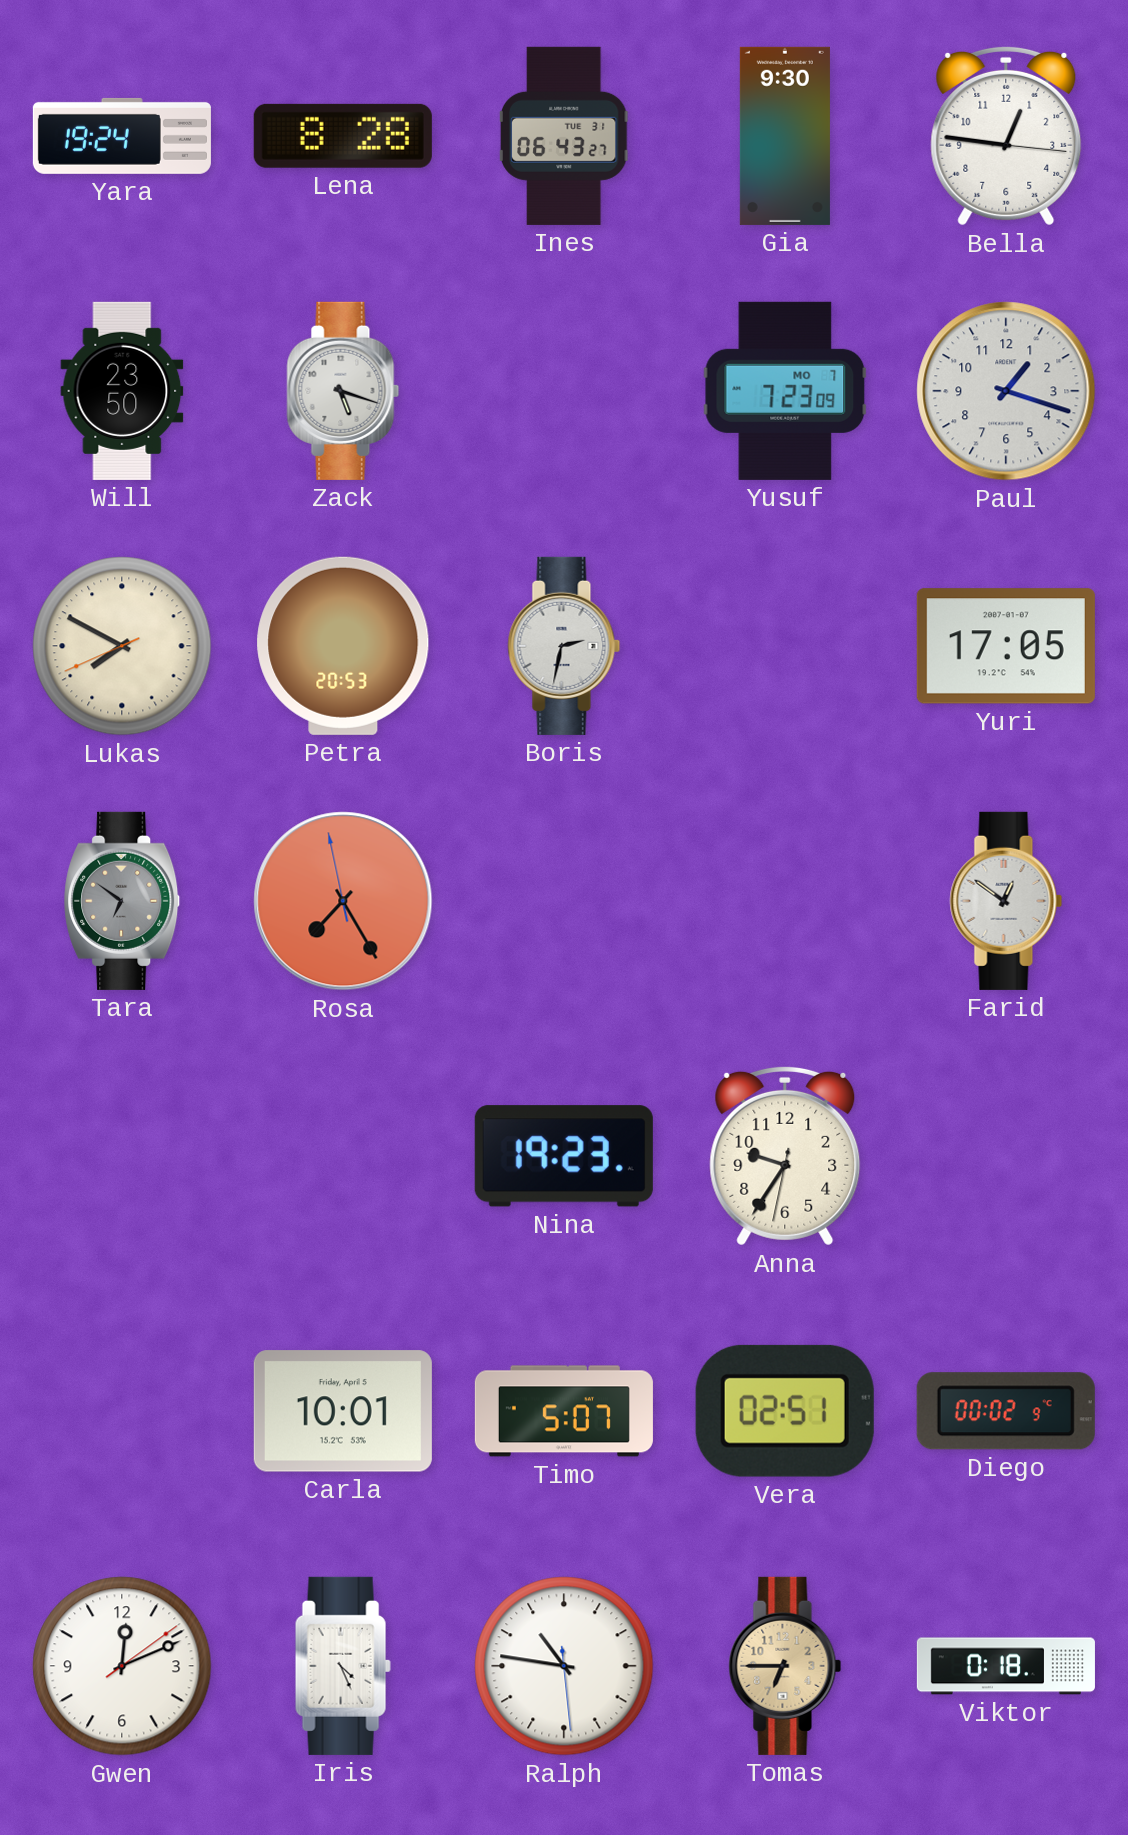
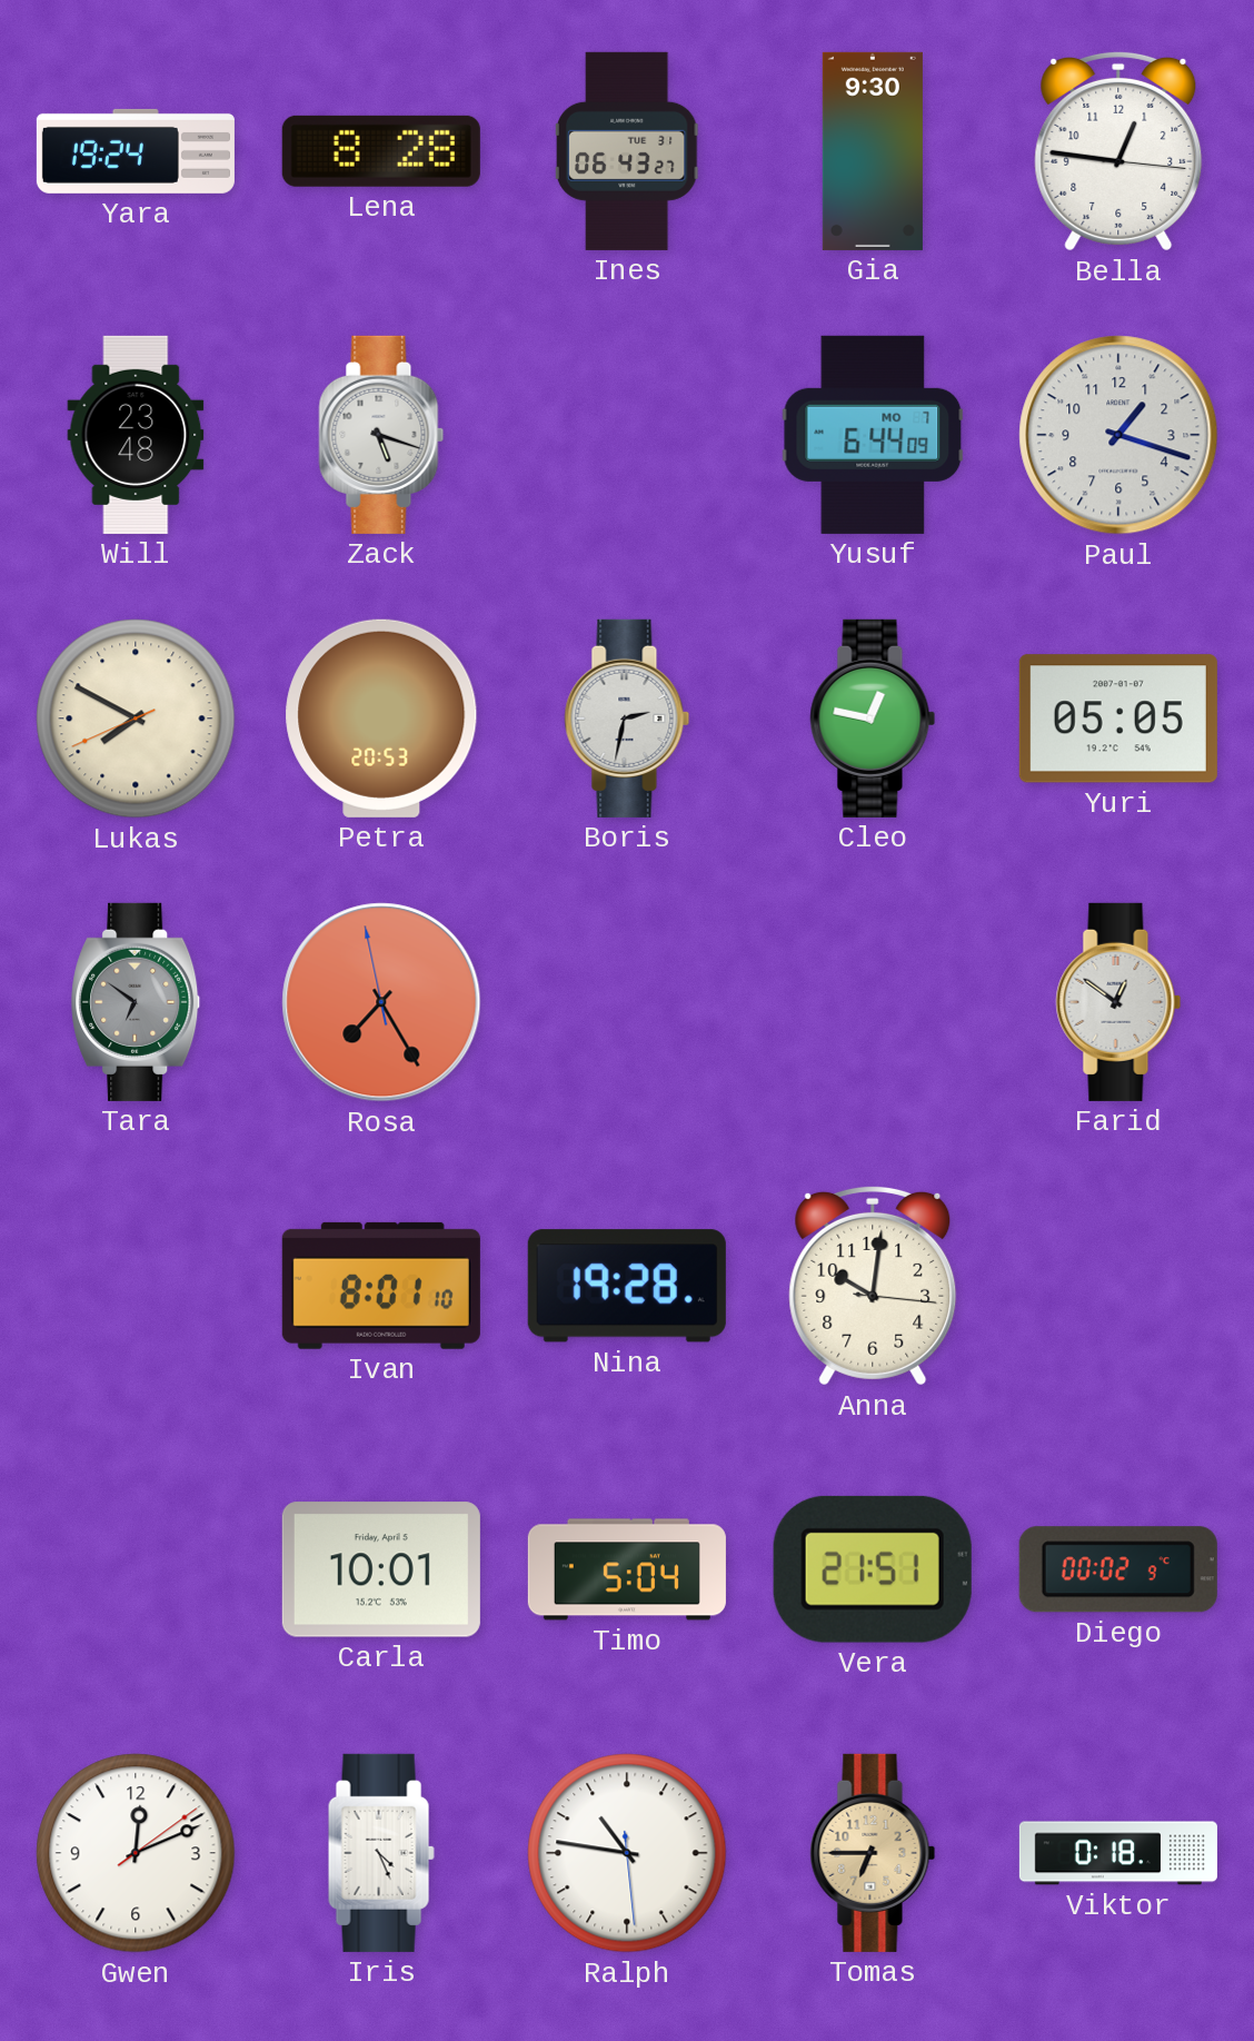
Will: 23:50 -> 23:48 (136, 435)
Yusuf: 7:23 -> 6:44 (873, 435)
Cleo: none -> 12:47 (873, 719)
Yuri: 17:05 -> 05:05 (1118, 719)
Ivan: none -> 8:01 (381, 1286)
Nina: 19:23 -> 19:28 (627, 1286)
Anna: 9:35 -> 10:01 (873, 1286)
Timo: 5:07 -> 5:04 (627, 1569)
Vera: 02:51 -> 21:51 (873, 1569)
